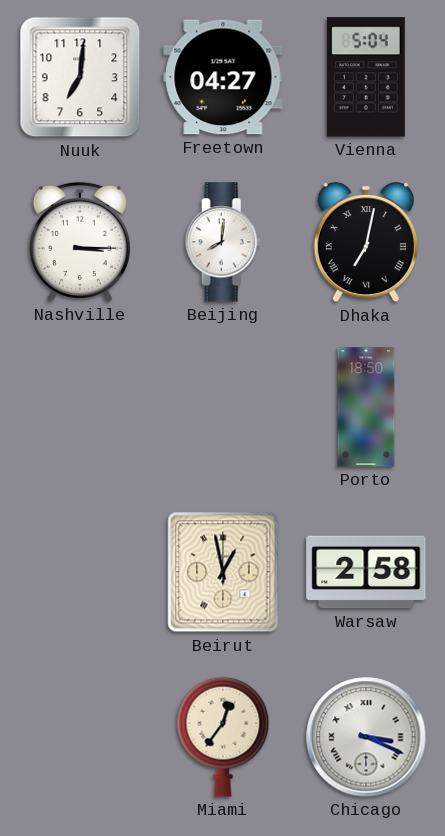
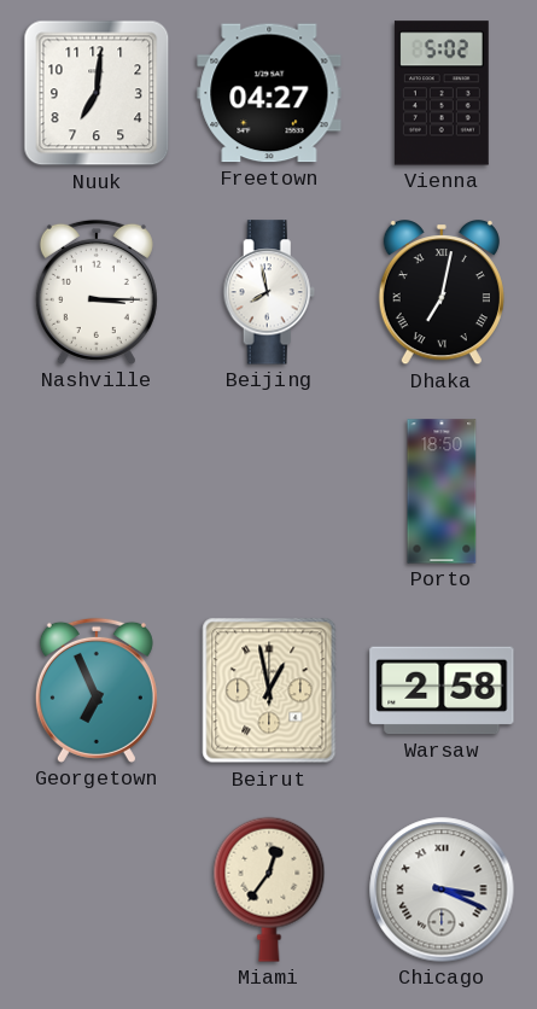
Vienna: 5:04 -> 5:02 (442, 93)
Beijing: 8:01 -> 7:58 (269, 292)
Georgetown: none -> 6:56 (97, 690)
